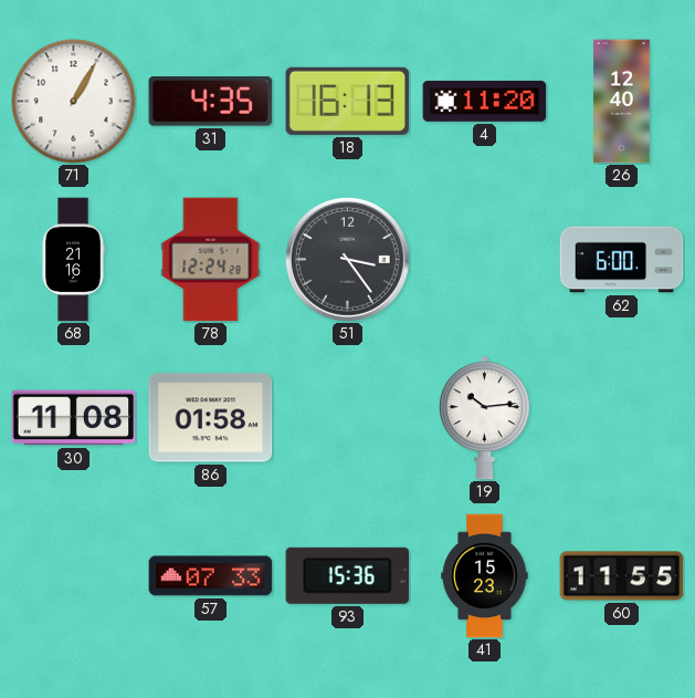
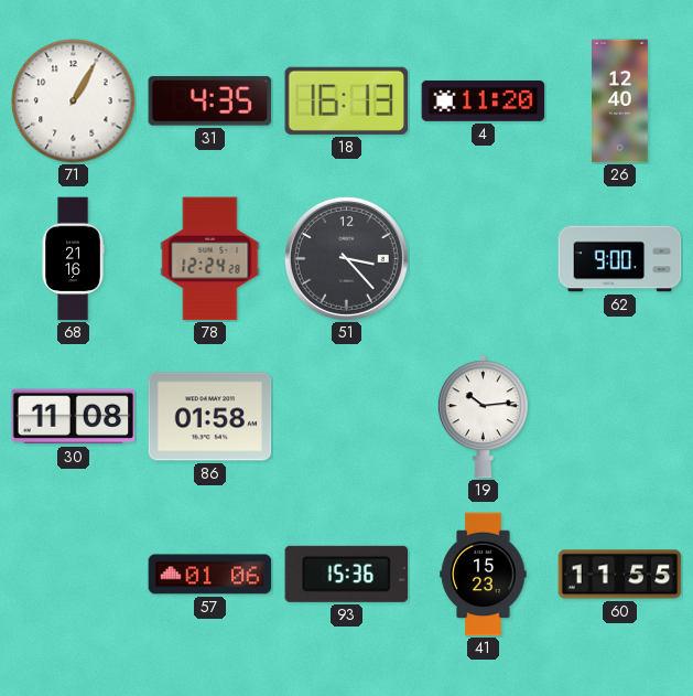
51: 3:24 -> 3:23 (346, 258)
62: 6:00 -> 9:00 (620, 259)
57: 07:33 -> 01:06 (210, 575)
